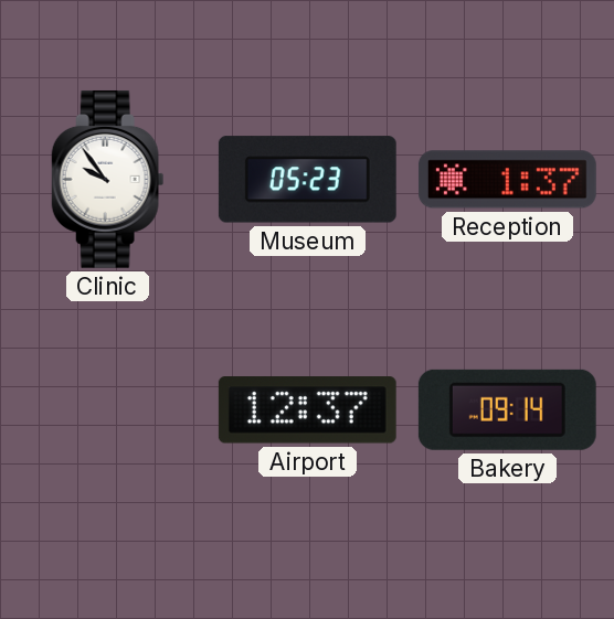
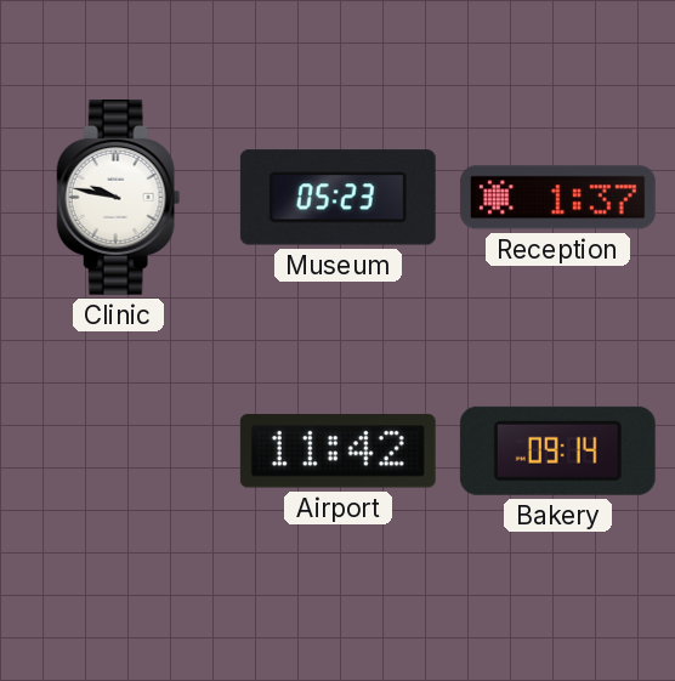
Clinic: 9:54 -> 9:47 (119, 197)
Airport: 12:37 -> 11:42 (337, 452)
